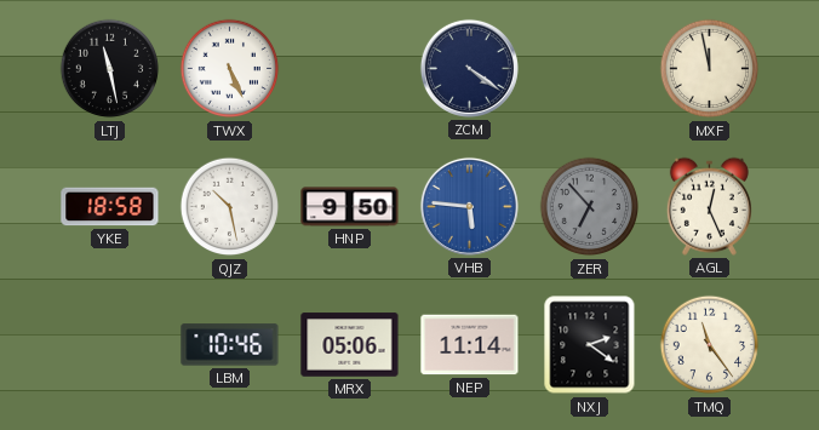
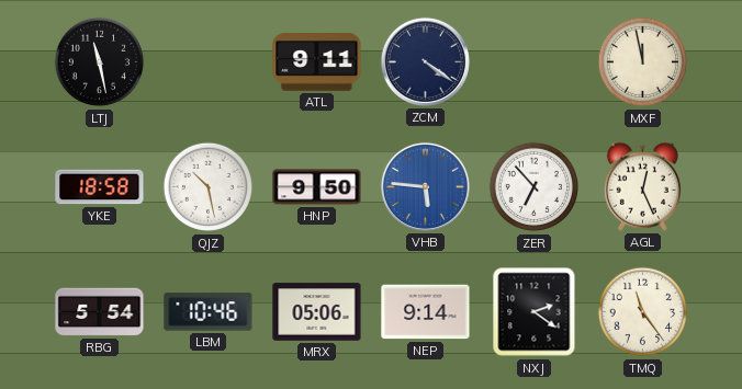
TWX: 5:26 -> none (230, 69)
ATL: none -> 9:11 (317, 62)
ZER dial: grey -> white (535, 187)
RBG: none -> 5:54 (100, 312)
NEP: 11:14 -> 9:14 (426, 312)
